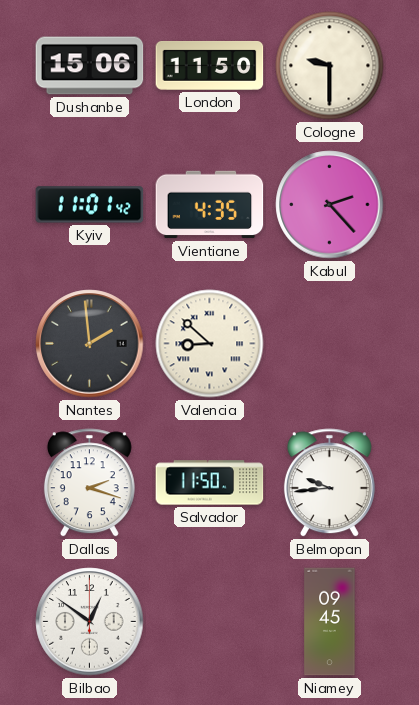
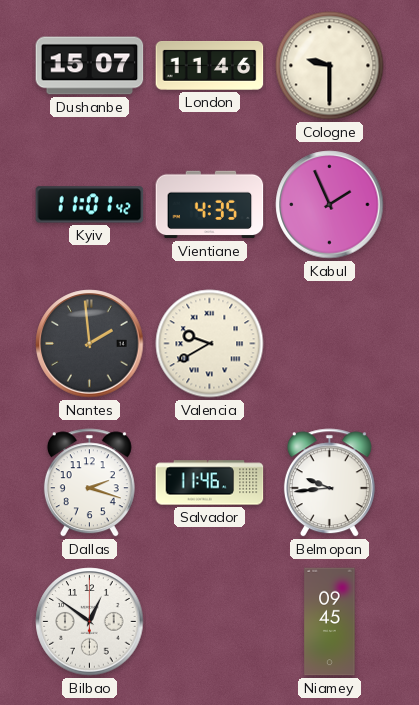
Dushanbe: 15:06 -> 15:07 (90, 66)
London: 11:50 -> 11:46 (210, 65)
Kabul: 2:23 -> 1:56 (330, 205)
Valencia: 8:52 -> 9:40 (210, 344)
Salvador: 11:50 -> 11:46 (210, 483)
